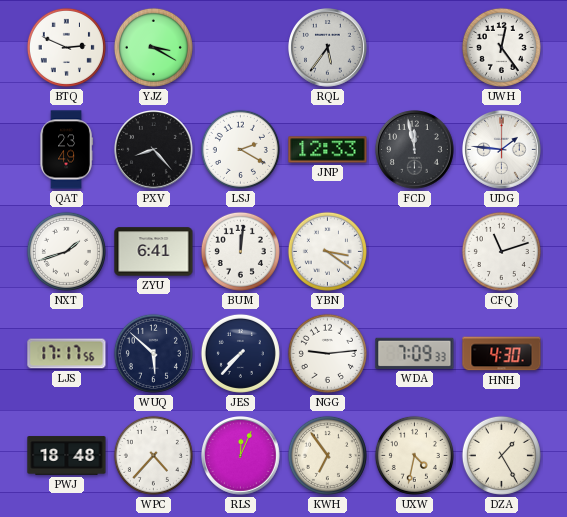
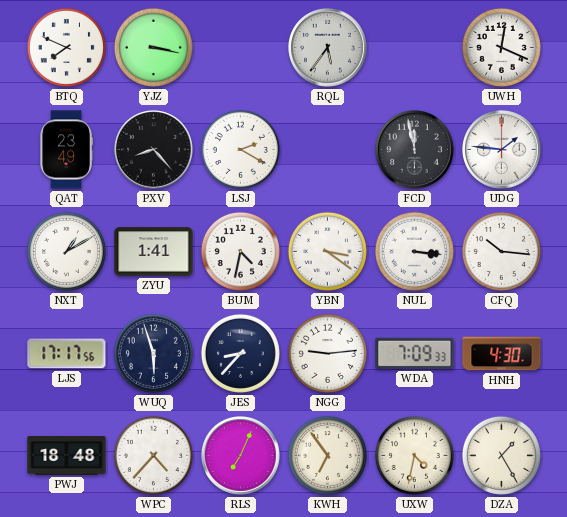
BTQ: 2:49 -> 7:49 (66, 47)
YJZ: 3:20 -> 3:17 (153, 47)
UWH: 12:24 -> 12:19 (501, 47)
JNP: 12:33 -> none (328, 150)
NXT: 1:42 -> 1:10 (66, 251)
ZYU: 6:41 -> 1:41 (154, 252)
BUM: 12:01 -> 4:32 (240, 251)
NUL: none -> 3:16 (414, 251)
CFQ: 11:12 -> 10:16 (501, 251)
WUQ: 5:52 -> 5:57 (153, 353)
JES: 7:37 -> 8:37 (240, 353)
RLS: 12:04 -> 7:04 (241, 456)
